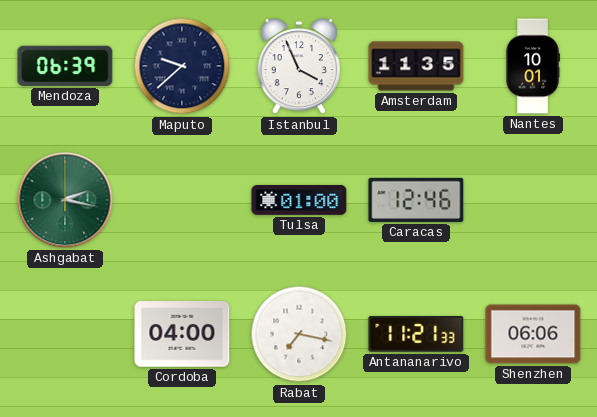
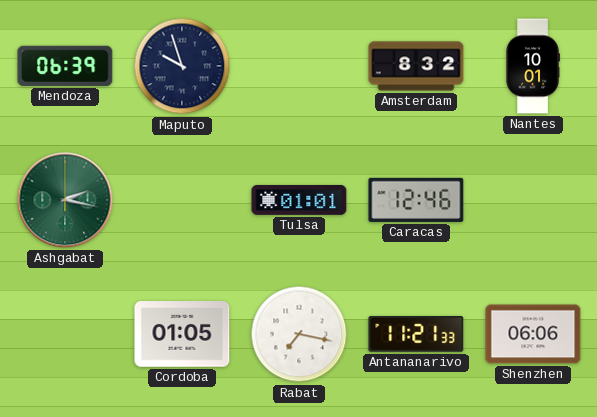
Maputo: 9:38 -> 9:57 (182, 66)
Istanbul: 3:56 -> none (299, 67)
Amsterdam: 11:35 -> 8:32 (416, 66)
Tulsa: 01:00 -> 01:01 (299, 200)
Cordoba: 04:00 -> 01:05 (182, 334)
